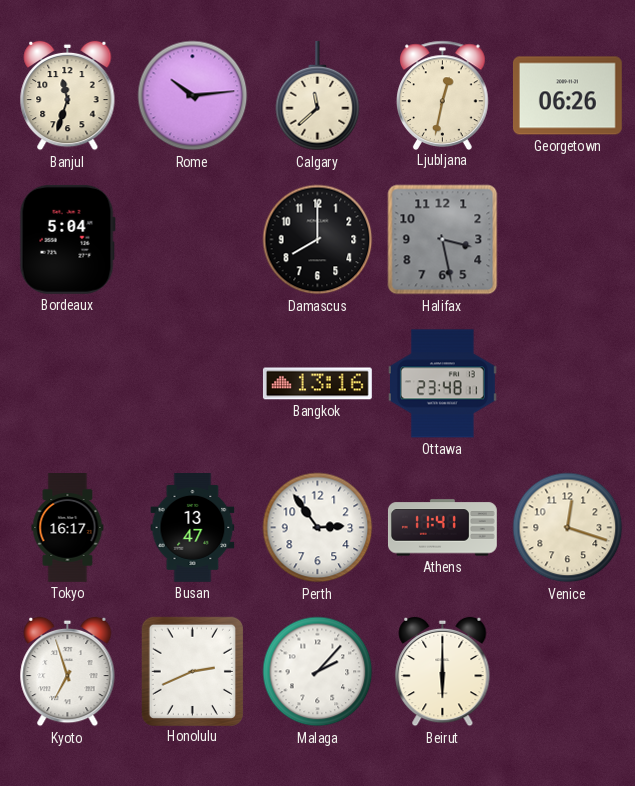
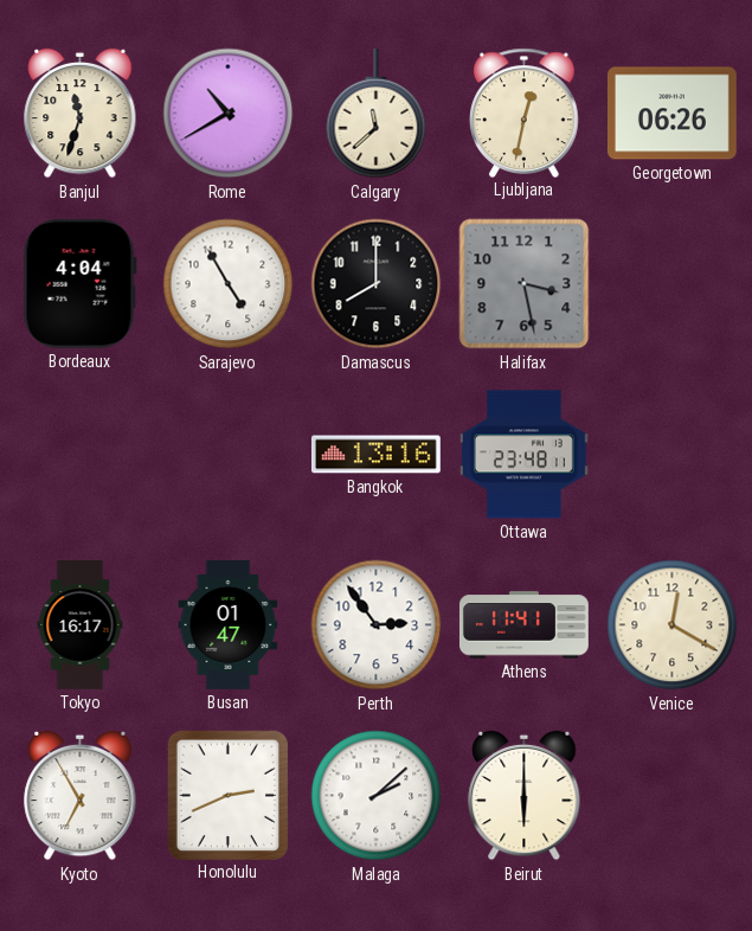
Rome: 10:14 -> 10:40 (229, 114)
Bordeaux: 5:04 -> 4:04 (79, 283)
Sarajevo: none -> 4:55 (229, 284)
Busan: 13:47 -> 01:47 (229, 625)
Venice: 12:18 -> 12:20 (673, 625)
Kyoto: 6:57 -> 6:55 (81, 796)
Malaga: 2:07 -> 2:08 (377, 796)
